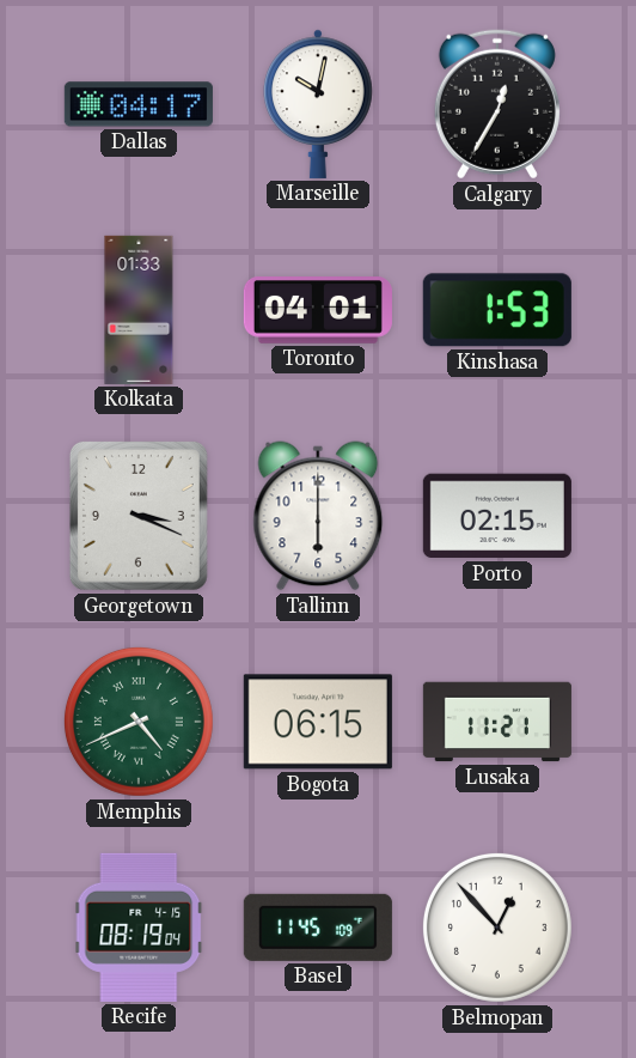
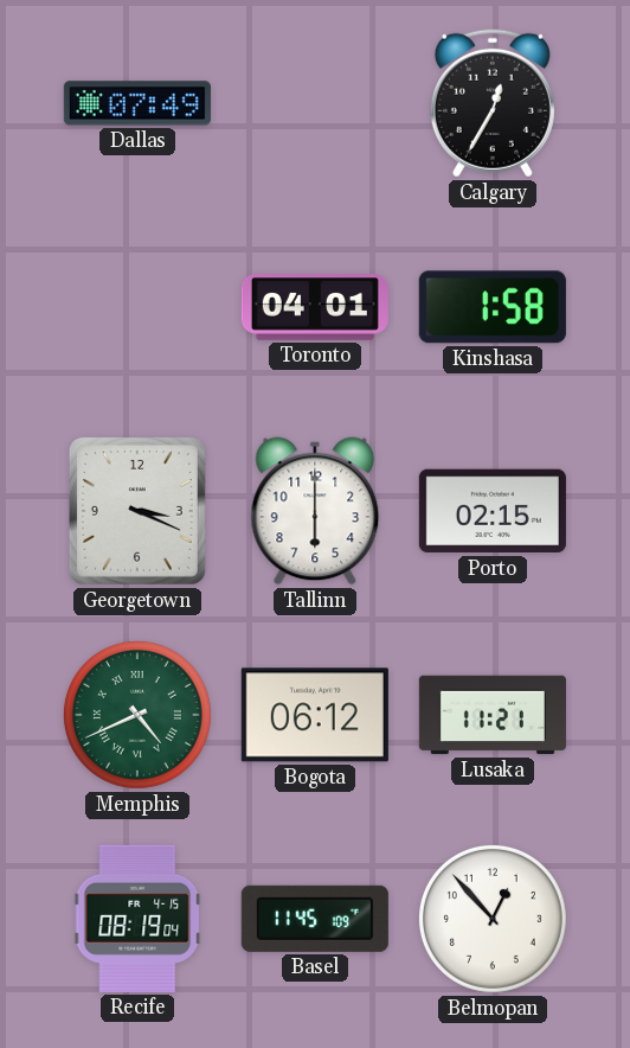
Dallas: 04:17 -> 07:49 (137, 103)
Marseille: 10:02 -> none (318, 104)
Kolkata: 01:33 -> none (139, 310)
Kinshasa: 1:53 -> 1:58 (493, 307)
Bogota: 06:15 -> 06:12 (315, 715)
